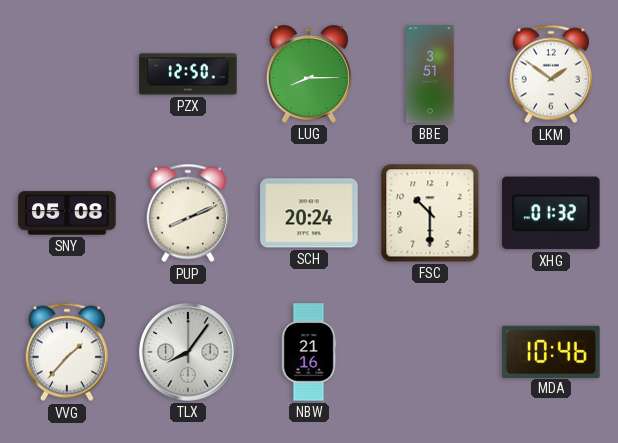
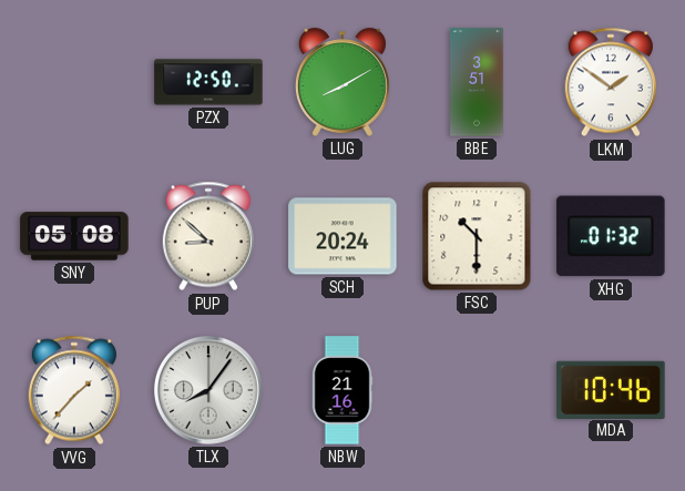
LUG: 8:15 -> 8:10 (343, 82)
PUP: 8:11 -> 8:52 (208, 236)
